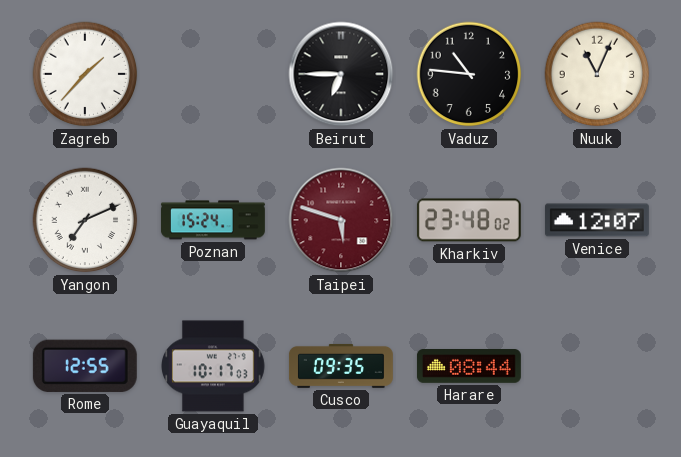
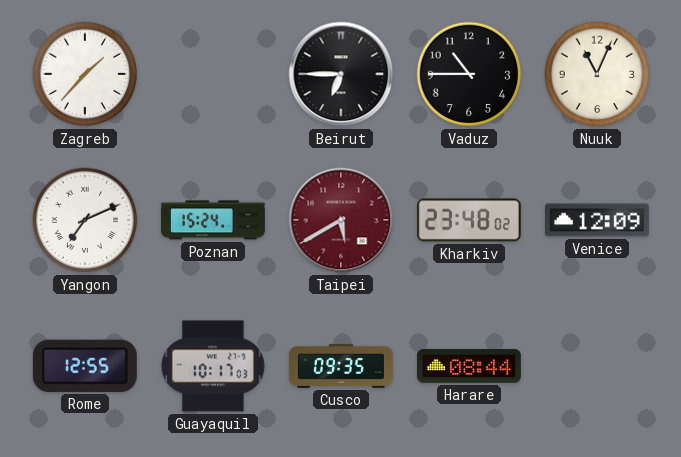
Vaduz: 10:46 -> 10:45 (469, 74)
Taipei: 5:48 -> 5:40 (341, 220)
Venice: 12:07 -> 12:09 (597, 220)
